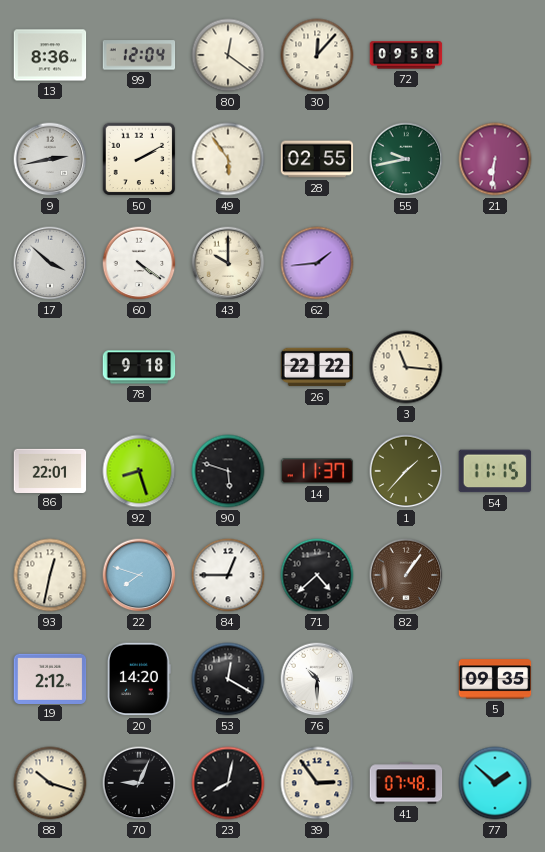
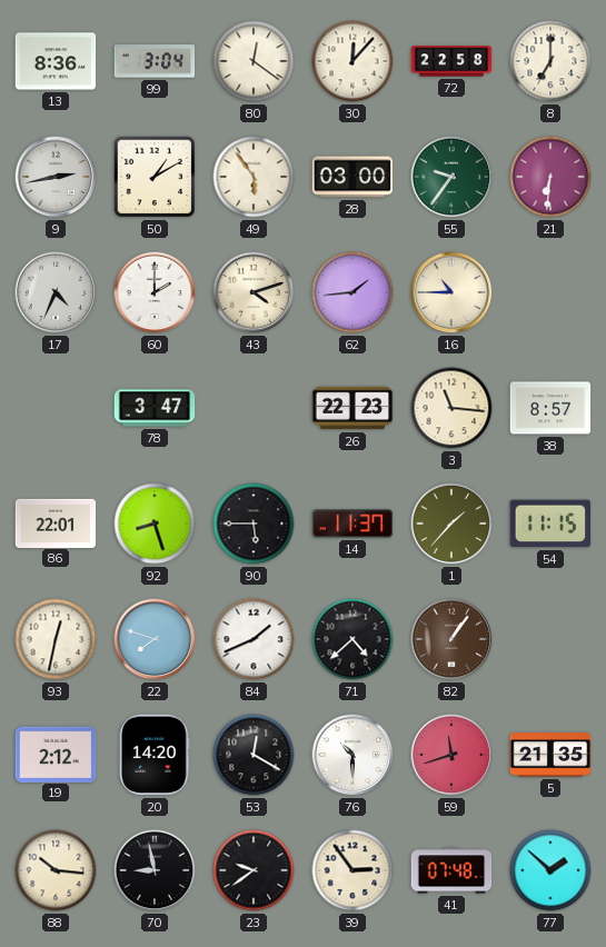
99: 12:04 -> 3:04 (155, 61)
72: 09:58 -> 22:58 (451, 61)
8: none -> 7:00 (550, 61)
50: 2:10 -> 1:10 (155, 177)
28: 02:55 -> 03:00 (352, 177)
55: 9:43 -> 9:36 (451, 177)
17: 3:52 -> 4:34 (56, 292)
60: 4:21 -> 2:00 (155, 292)
43: 10:00 -> 4:12 (254, 292)
16: none -> 10:45 (451, 292)
78: 9:18 -> 3:47 (155, 408)
26: 22:22 -> 22:23 (352, 408)
38: none -> 8:57 (550, 408)
90: 5:48 -> 5:45 (254, 524)
84: 12:45 -> 1:41 (254, 639)
59: none -> 11:42 (451, 755)
5: 09:35 -> 21:35 (550, 755)
88: 10:18 -> 10:16 (56, 870)
70: 9:04 -> 8:58 (155, 870)
23: 8:02 -> 9:39 (254, 870)
